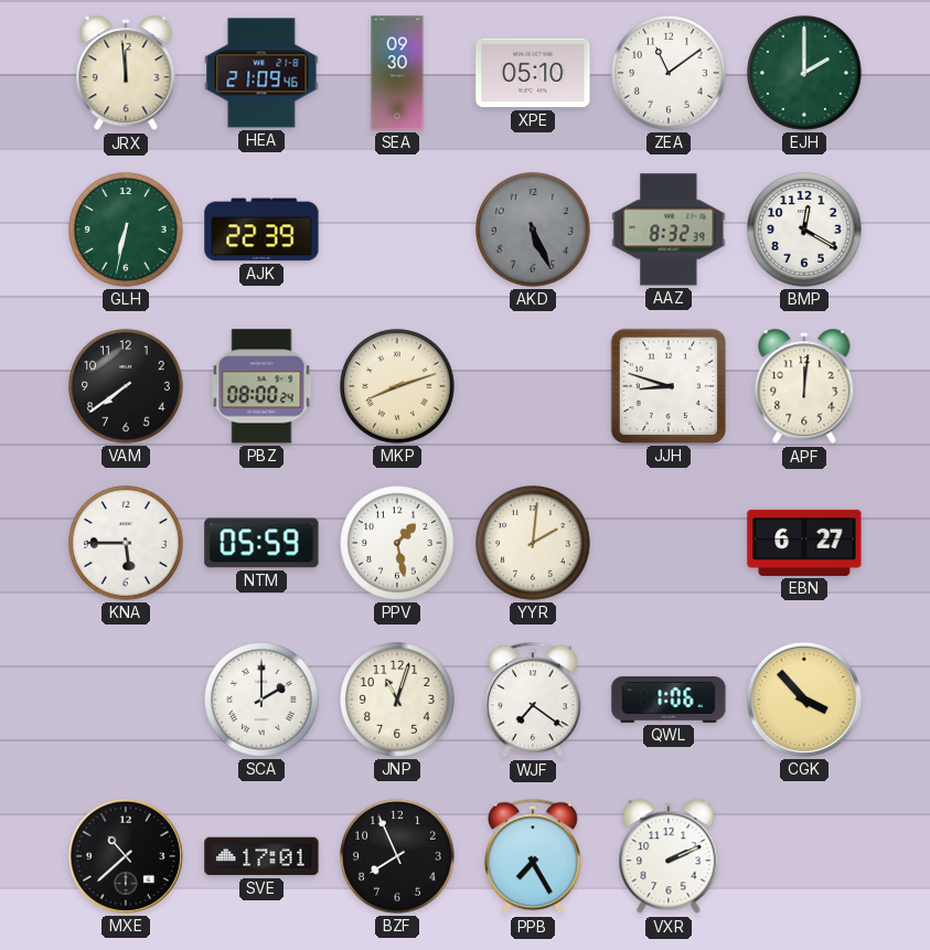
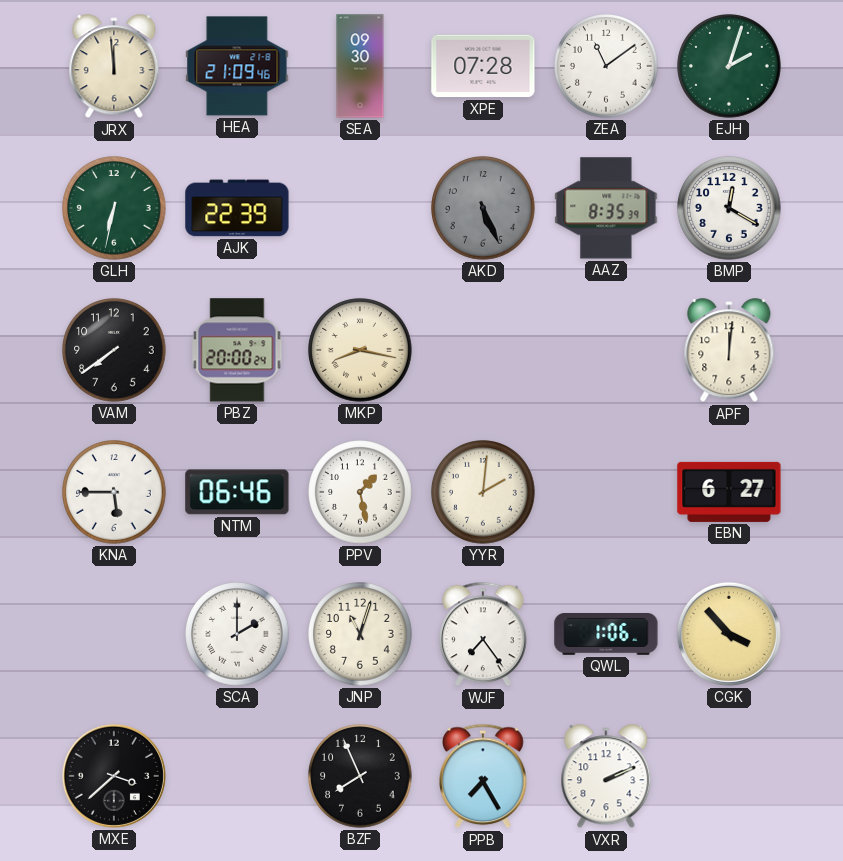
XPE: 05:10 -> 07:28 (483, 66)
EJH: 2:00 -> 2:03 (729, 66)
AAZ: 8:32 -> 8:35 (606, 208)
PBZ: 08:00 -> 20:00 (237, 350)
MKP: 8:12 -> 8:17 (360, 350)
JJH: 8:48 -> none (669, 386)
NTM: 05:59 -> 06:46 (237, 492)
WJF: 7:21 -> 7:24 (483, 634)
MXE: 10:38 -> 3:38 (114, 776)
SVE: 17:01 -> none (261, 856)
